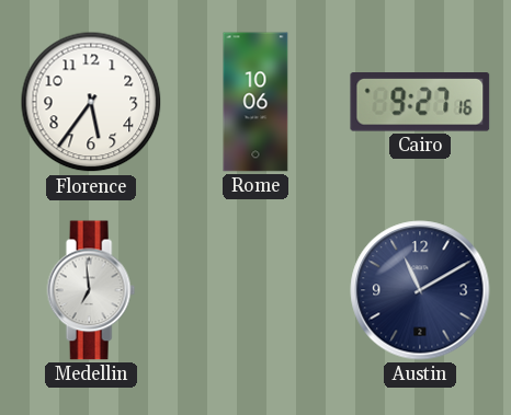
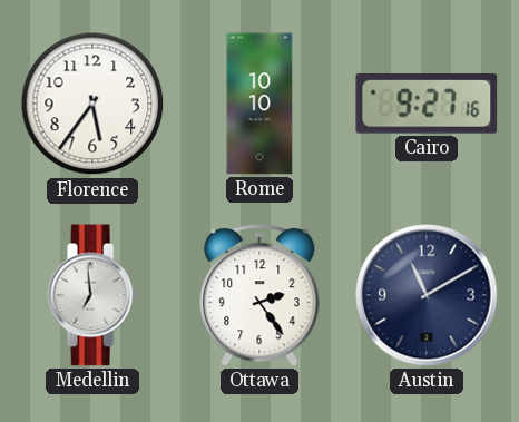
Rome: 10:06 -> 10:10 (259, 104)
Ottawa: none -> 2:24 (259, 295)
